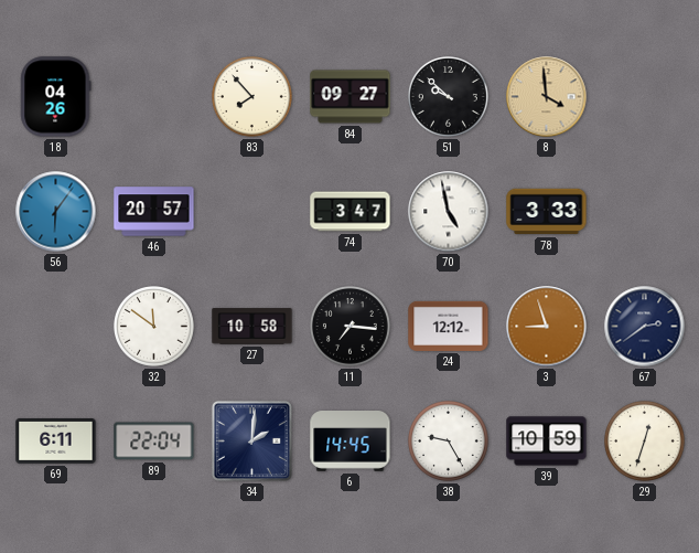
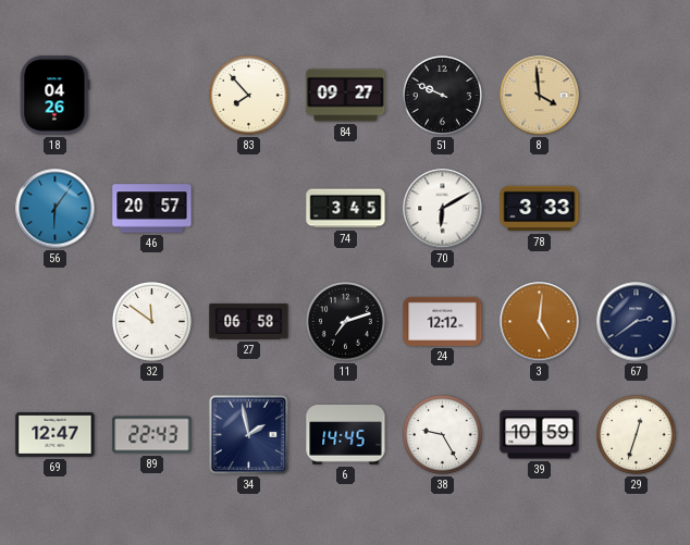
51: 9:52 -> 9:49 (443, 96)
74: 3:47 -> 3:45 (346, 209)
70: 4:58 -> 6:10 (443, 209)
27: 10:58 -> 06:58 (249, 322)
11: 7:16 -> 7:12 (346, 322)
3: 8:57 -> 5:01 (540, 322)
69: 6:11 -> 12:47 (56, 435)
89: 22:04 -> 22:43 (152, 435)
34: 2:01 -> 1:58 (248, 434)
